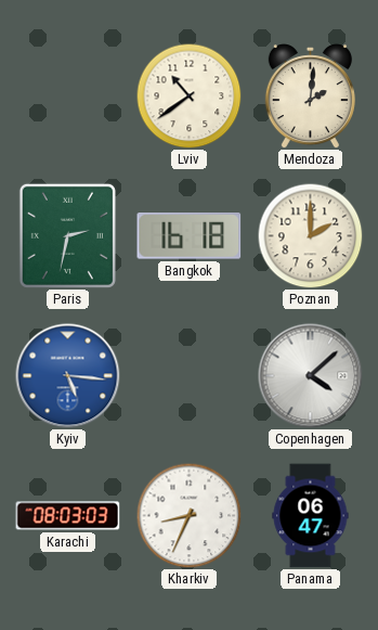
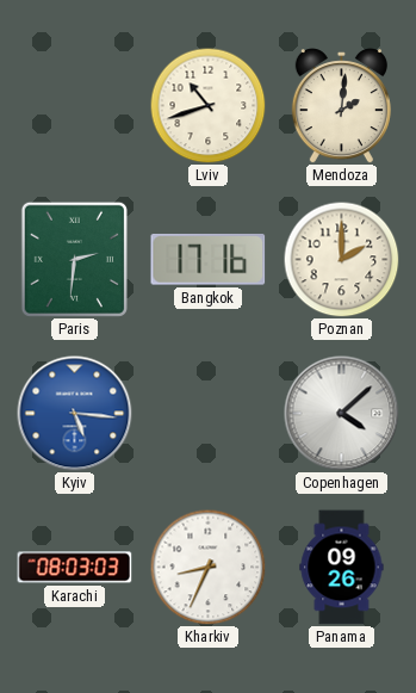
Lviv: 10:39 -> 10:42 (207, 105)
Paris: 2:32 -> 2:31 (74, 259)
Bangkok: 16:18 -> 17:16 (209, 260)
Panama: 06:47 -> 09:26 (342, 568)
